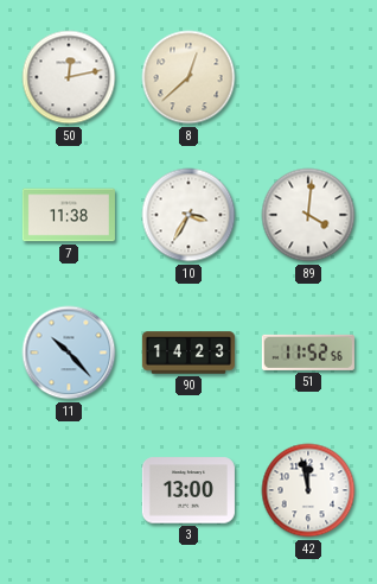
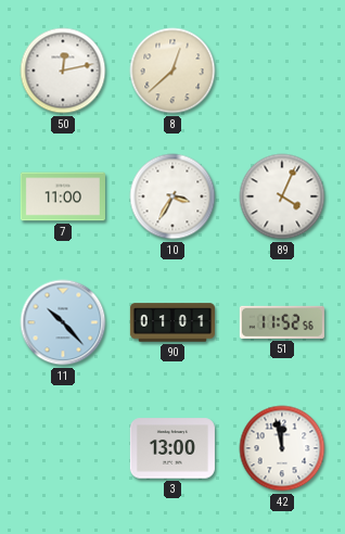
7: 11:38 -> 11:00 (63, 196)
89: 4:01 -> 4:04 (282, 196)
90: 14:23 -> 01:01 (173, 322)
